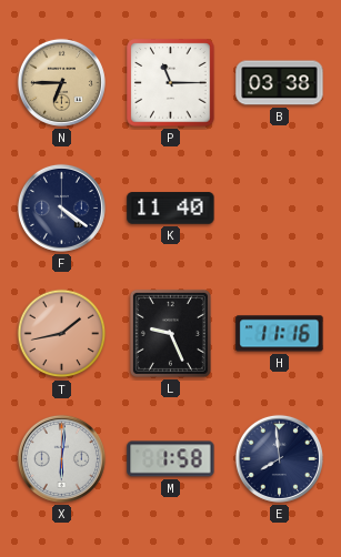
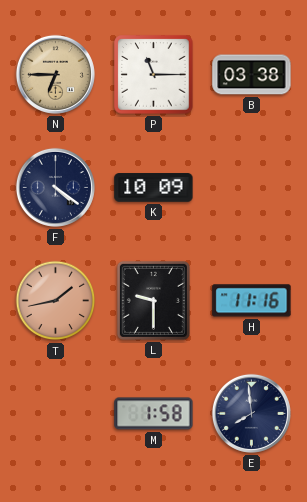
K: 11:40 -> 10:09 (154, 188)
L: 9:26 -> 9:30 (153, 300)
X: 6:01 -> none (61, 458)
